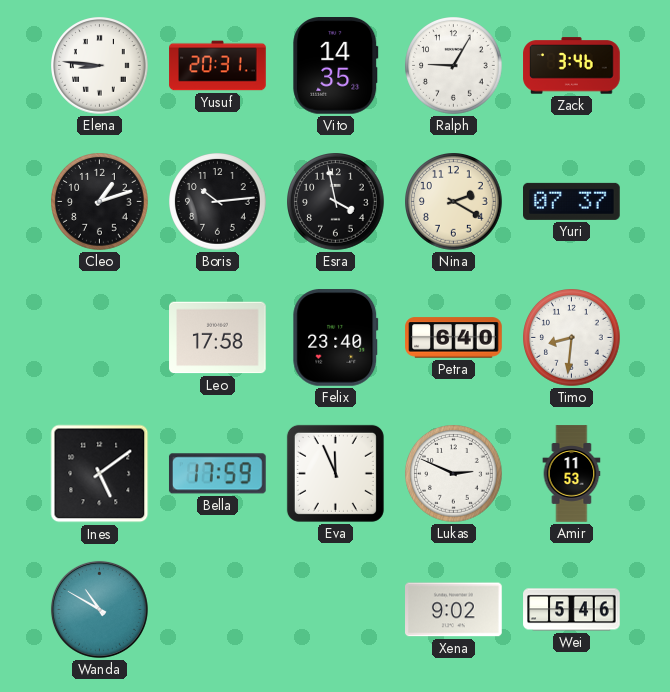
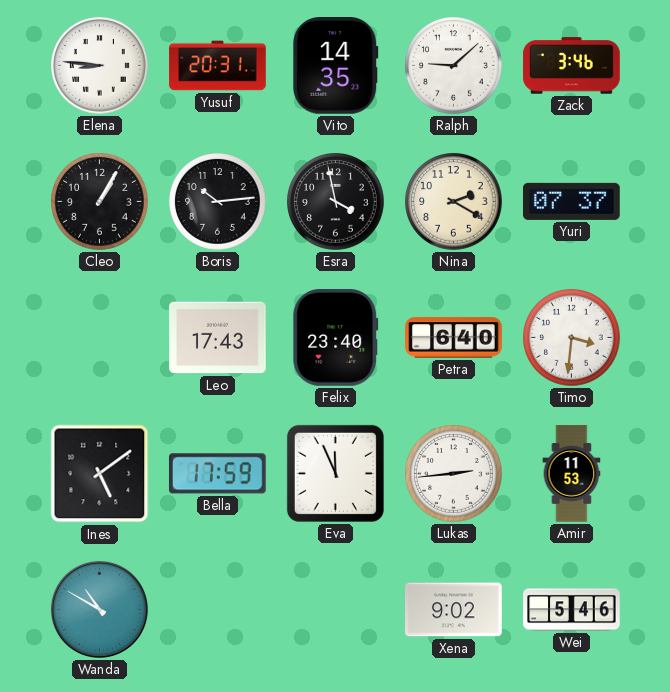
Ralph: 9:05 -> 9:08 (454, 66)
Cleo: 1:12 -> 1:05 (100, 202)
Leo: 17:58 -> 17:43 (218, 338)
Timo: 8:31 -> 3:31 (572, 338)
Lukas: 2:49 -> 2:44 (454, 474)
